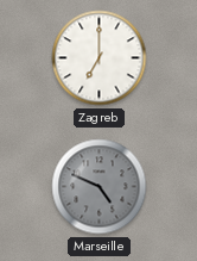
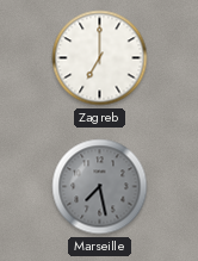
Marseille: 4:49 -> 7:28 (100, 187)
